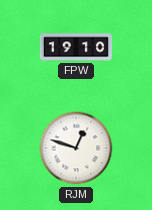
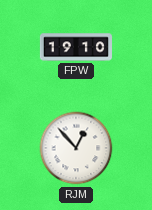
RJM: 12:48 -> 12:53 (76, 148)
